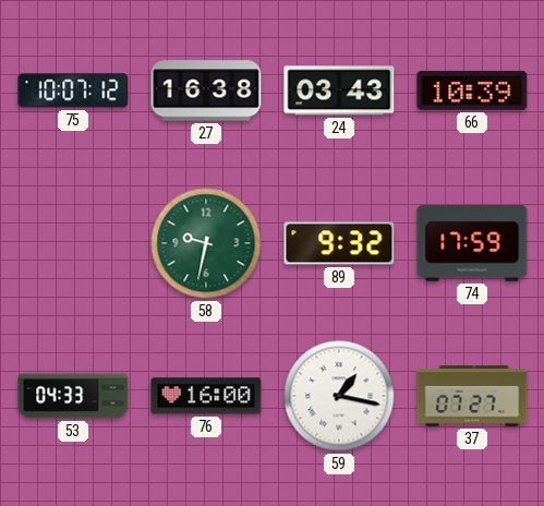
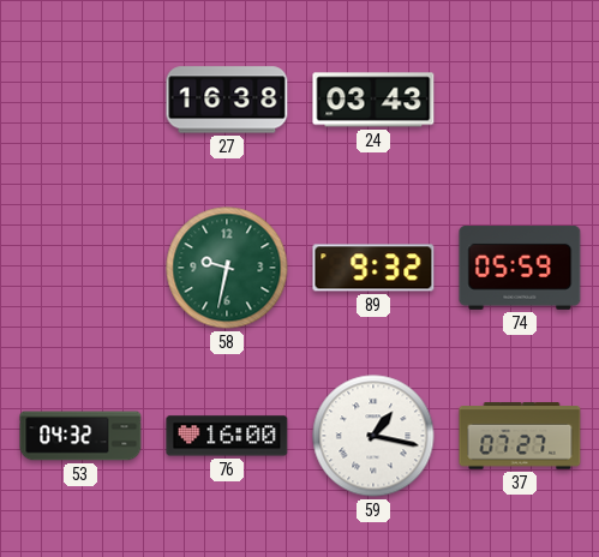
75: 10:07 -> none (73, 91)
66: 10:39 -> none (472, 91)
74: 17:59 -> 05:59 (520, 268)
53: 04:33 -> 04:32 (80, 436)
